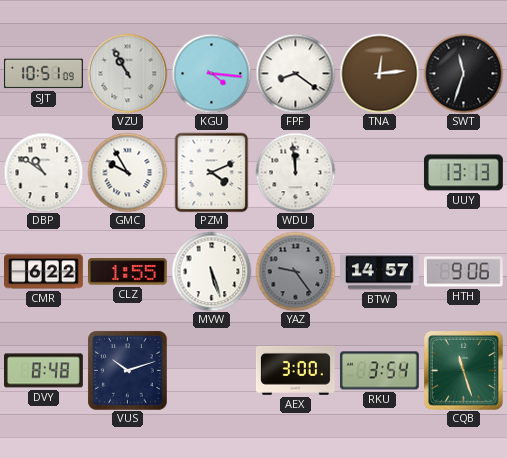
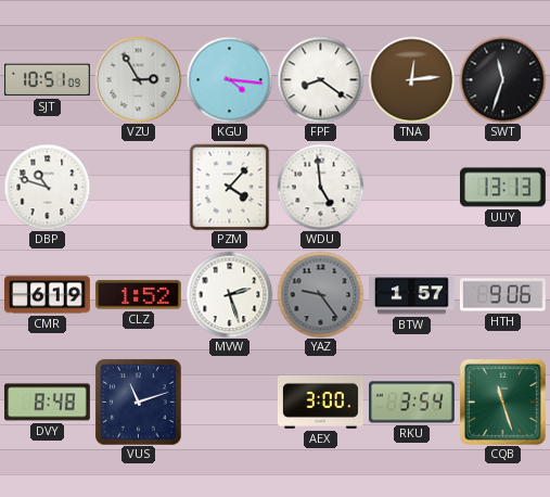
VZU: 10:55 -> 2:55 (138, 79)
DBP: 10:51 -> 10:48 (47, 187)
GMC: 9:55 -> none (127, 172)
PZM: 4:11 -> 4:07 (230, 187)
WDU: 11:59 -> 4:59 (320, 187)
CMR: 6:22 -> 6:19 (48, 295)
CLZ: 1:55 -> 1:52 (138, 295)
MVW: 5:27 -> 2:27 (229, 294)
BTW: 14:57 -> 1:57 (412, 295)
VUS: 10:12 -> 11:12 (138, 402)
